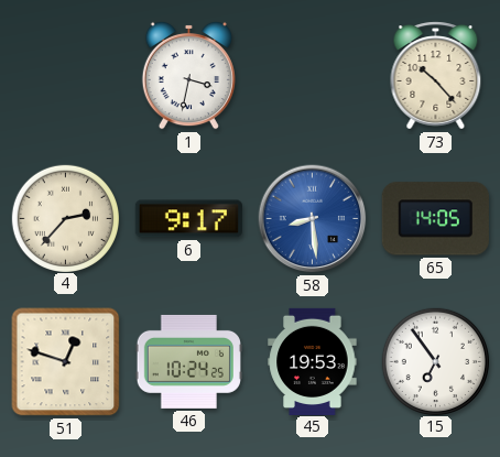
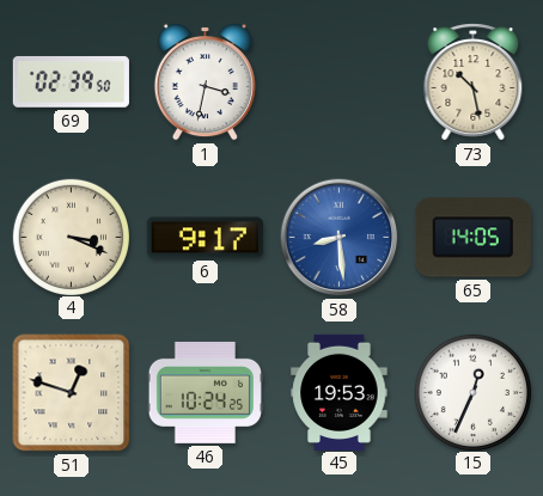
69: none -> 02:39 (71, 81)
73: 10:23 -> 10:28 (474, 82)
4: 2:37 -> 3:19 (71, 237)
15: 6:54 -> 12:34 (472, 392)
